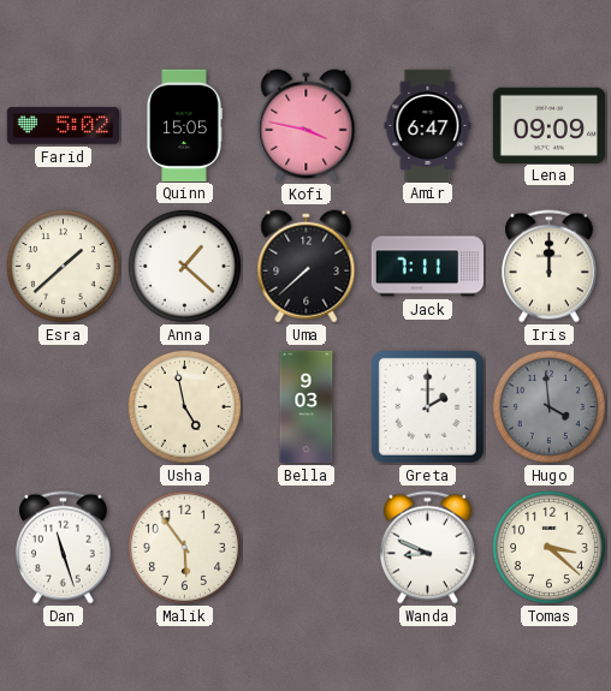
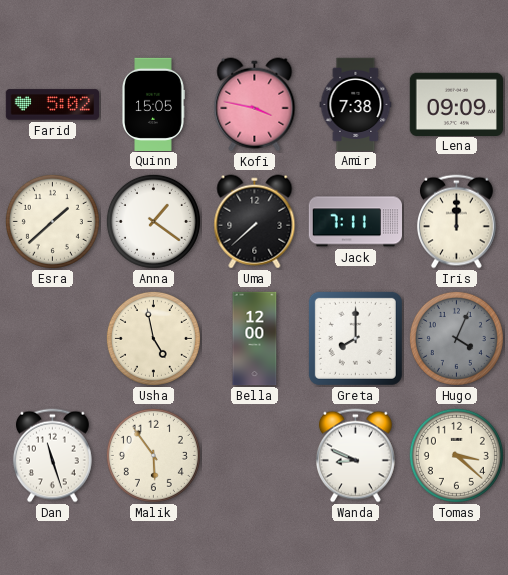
Amir: 6:47 -> 7:38 (356, 104)
Anna: 1:22 -> 1:21 (153, 221)
Bella: 9:03 -> 12:00 (255, 339)
Greta: 2:00 -> 8:00 (355, 338)
Hugo: 3:59 -> 4:04 (456, 338)
